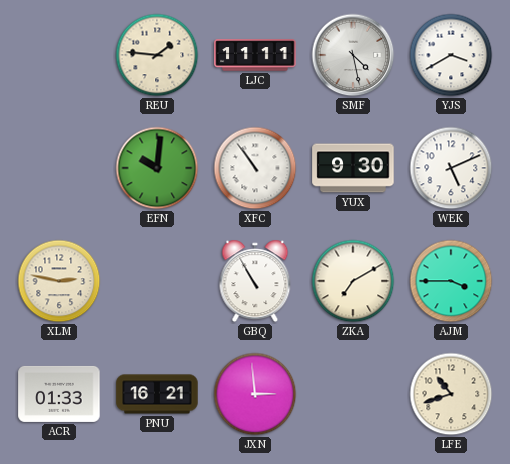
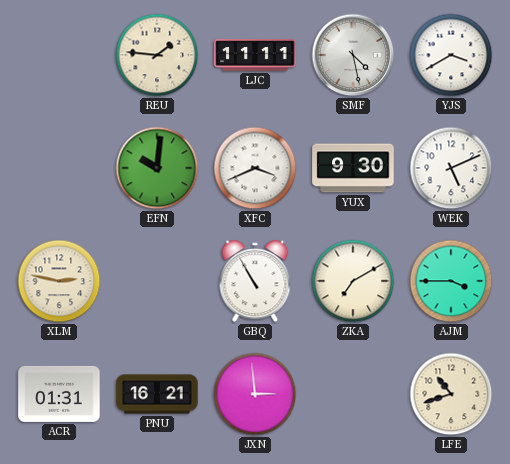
XFC: 10:54 -> 3:41 (255, 168)
ACR: 01:33 -> 01:31 (59, 394)
